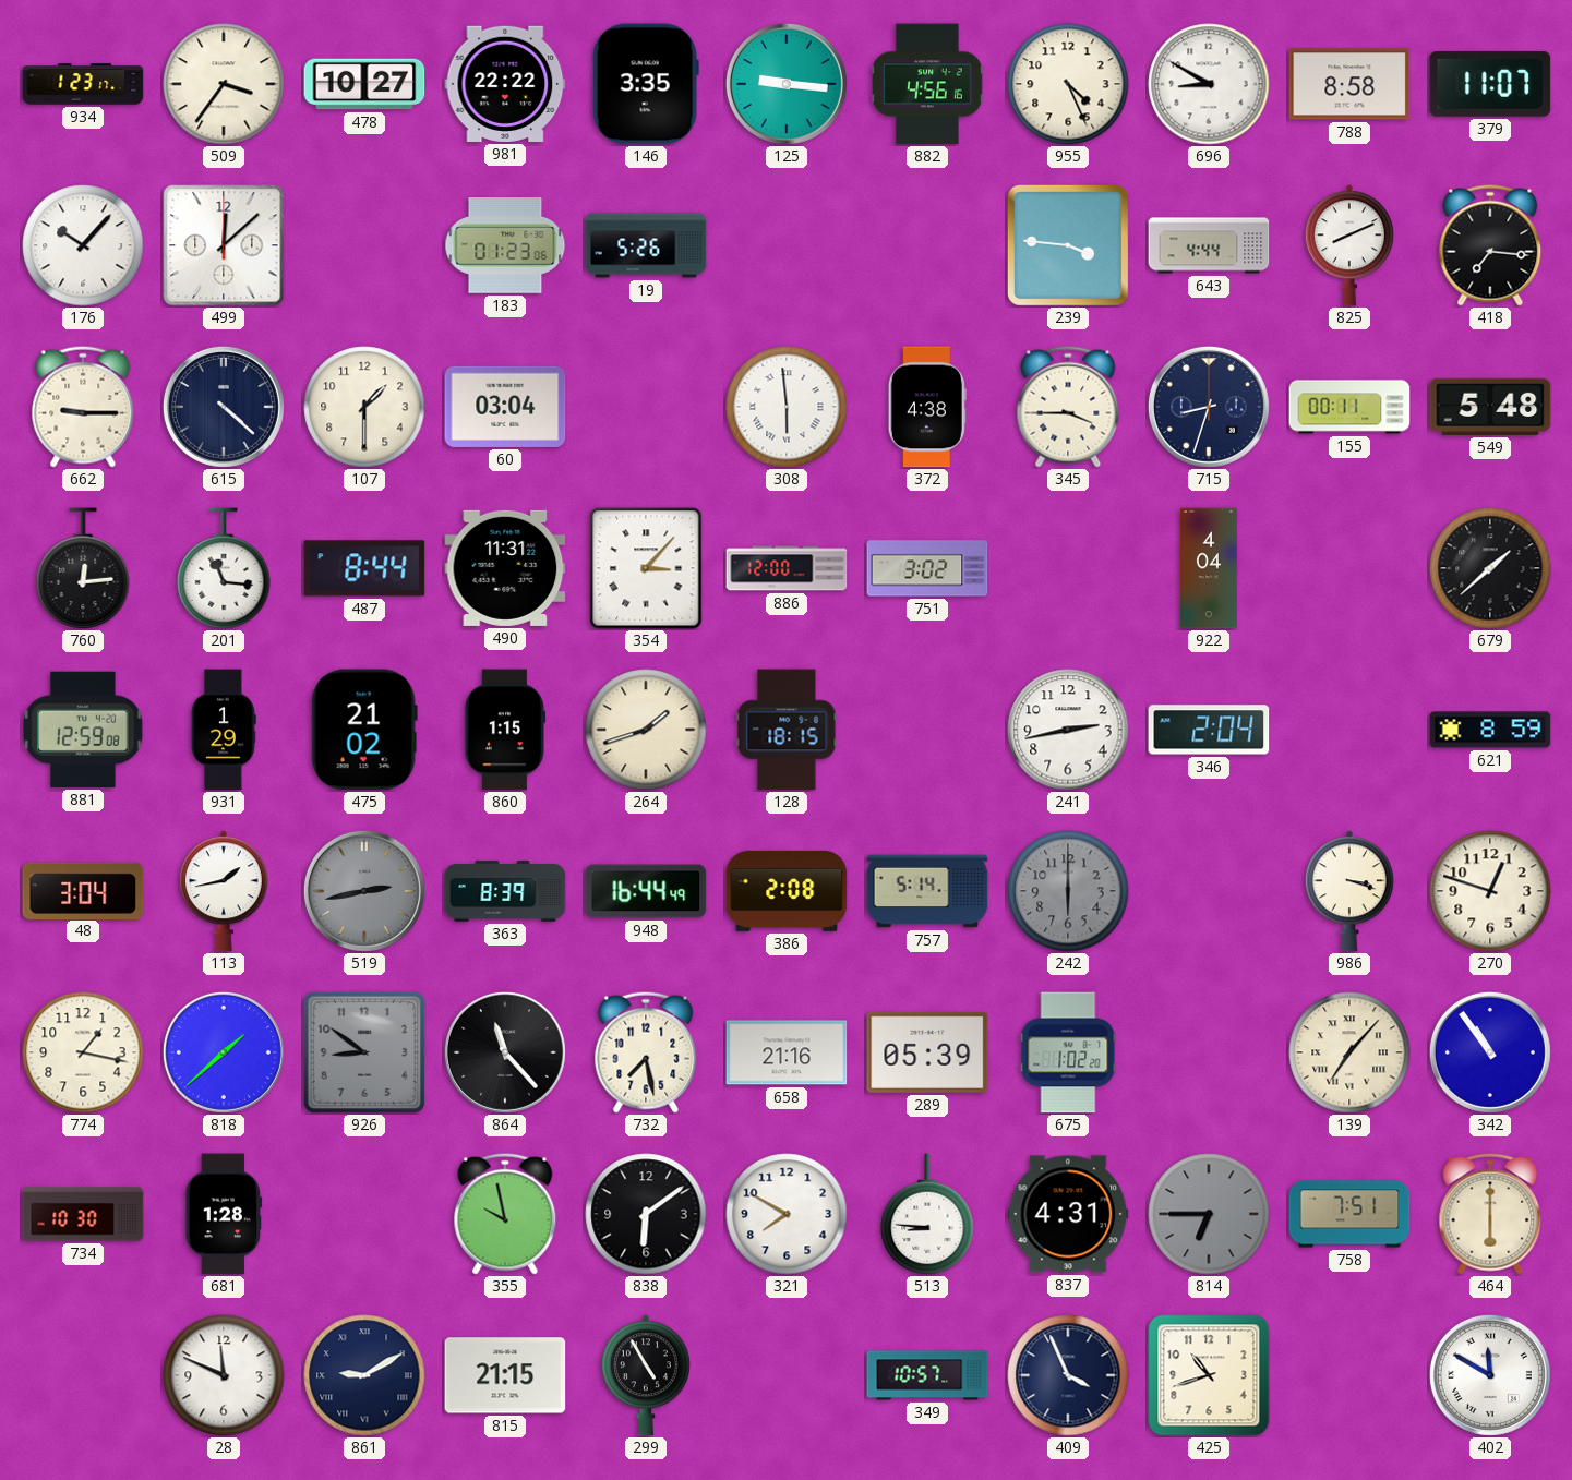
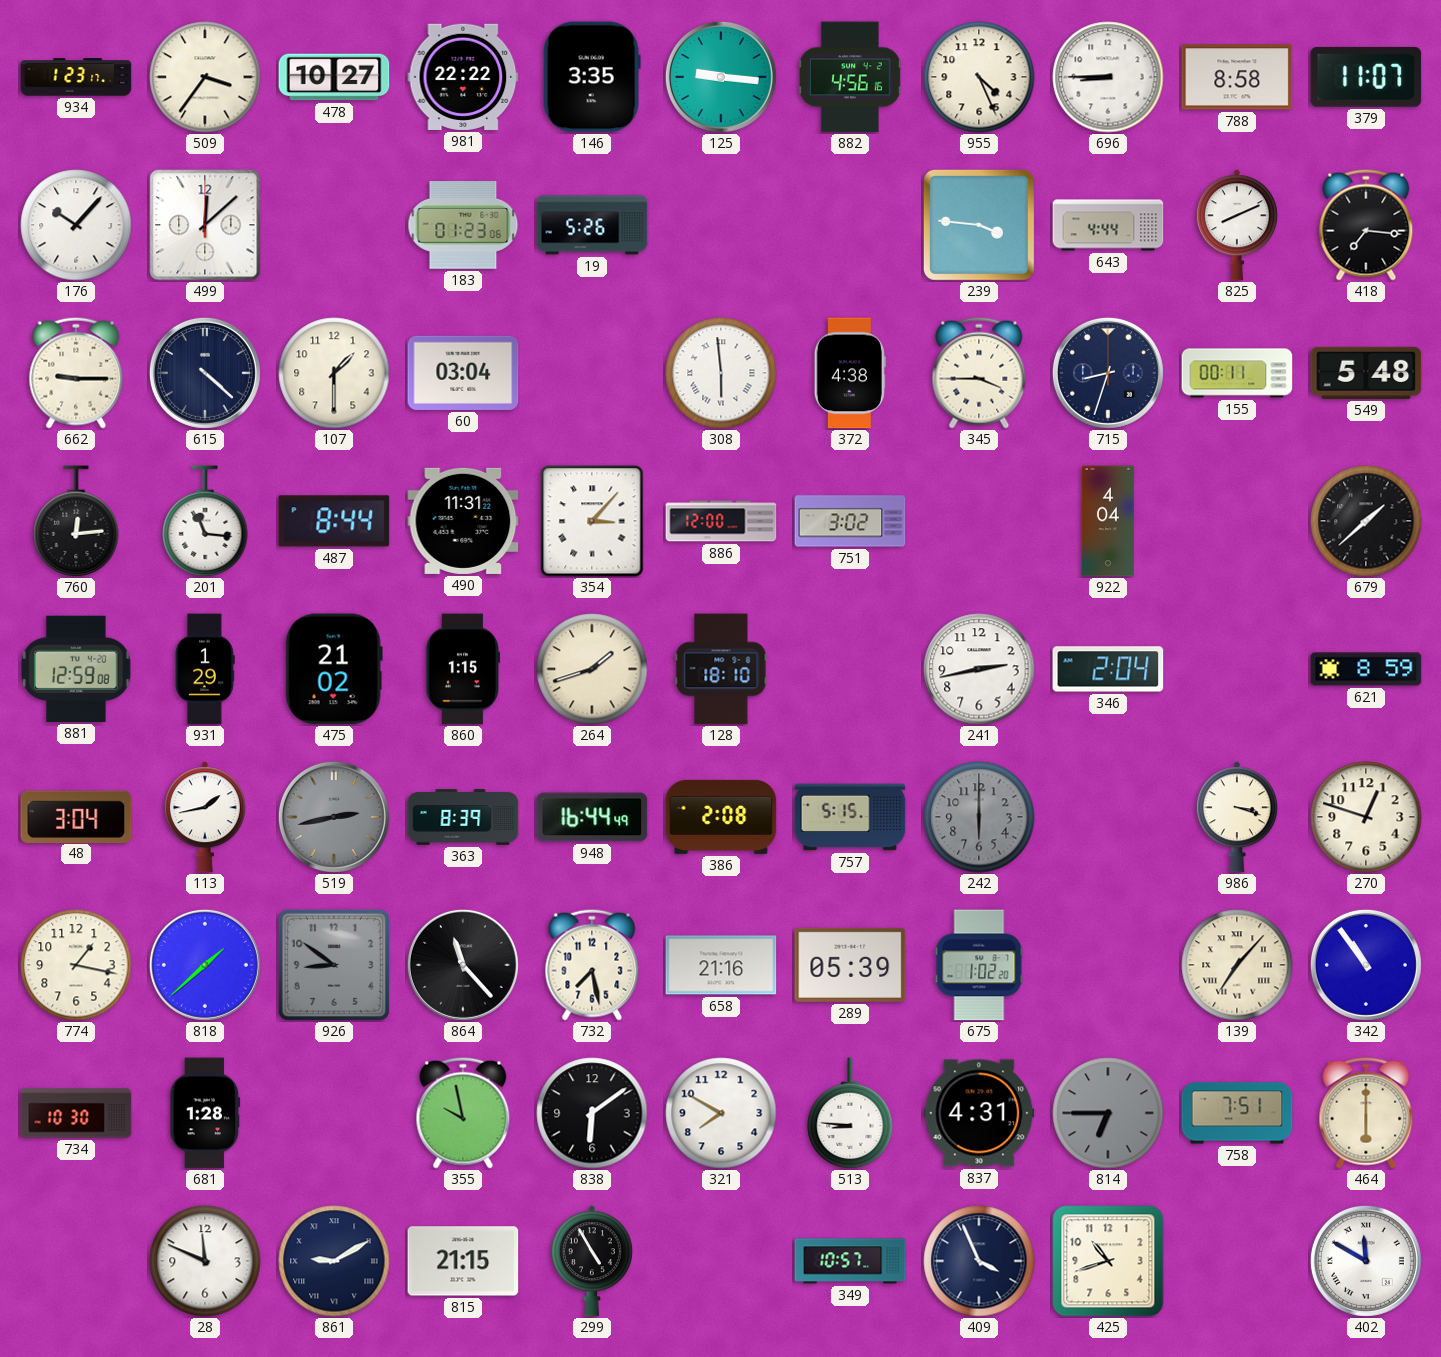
696: 8:50 -> 8:45 (1108, 77)
128: 18:15 -> 18:10 (721, 669)
757: 5:14 -> 5:15 (850, 817)
